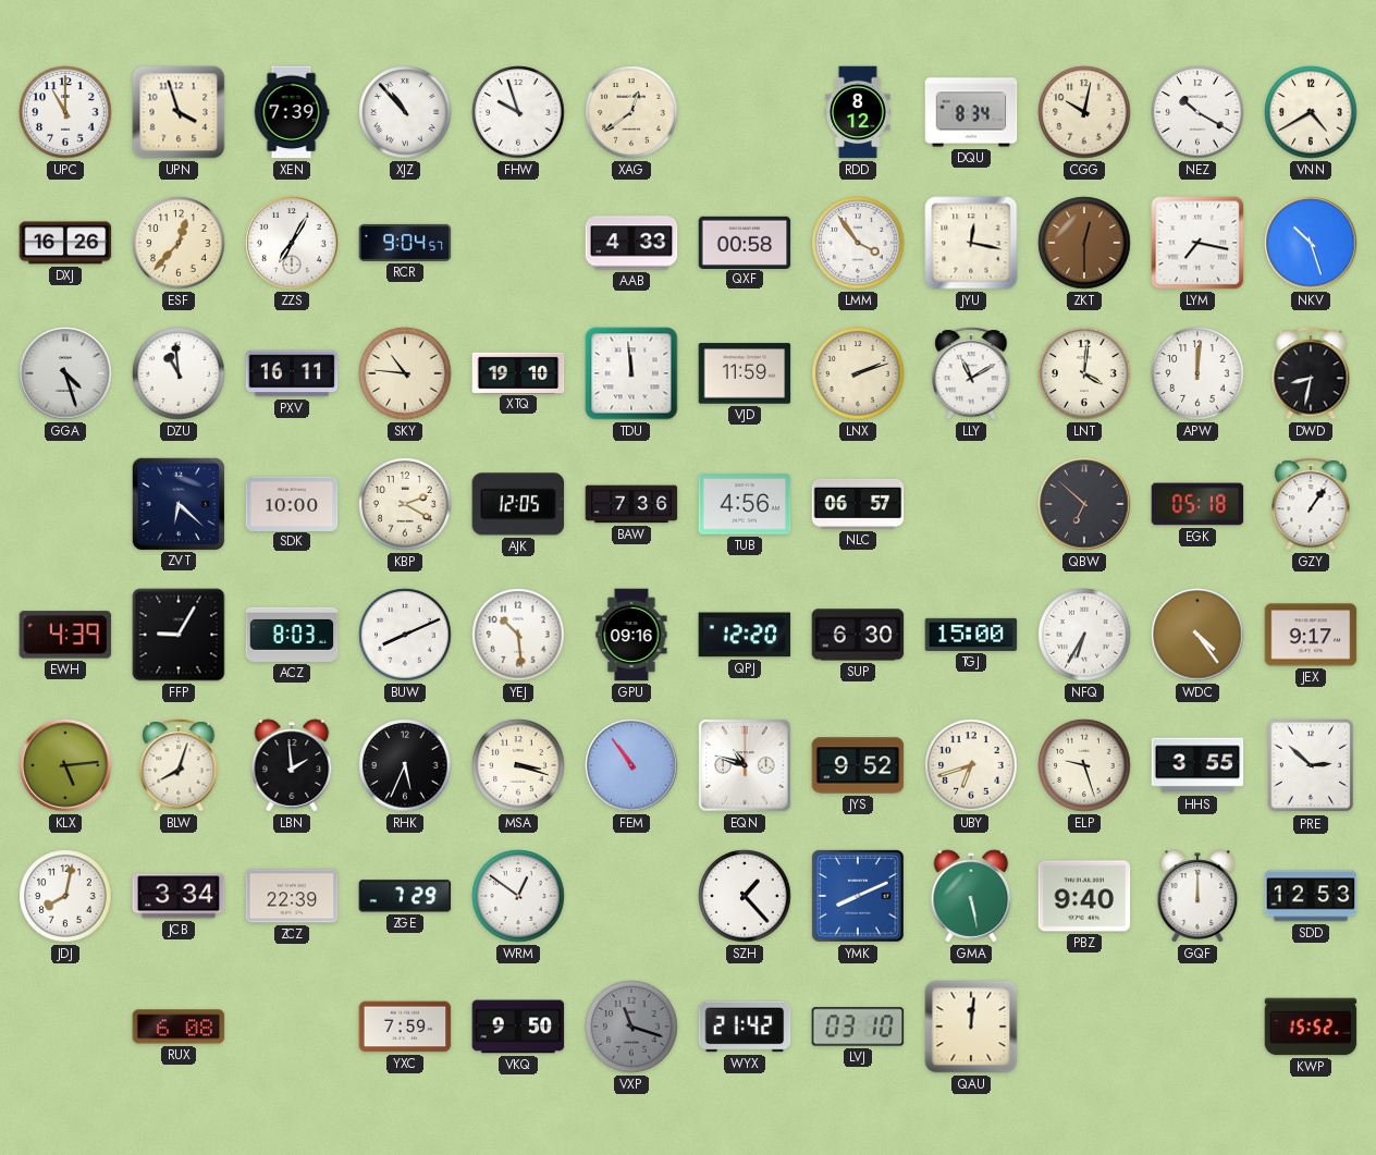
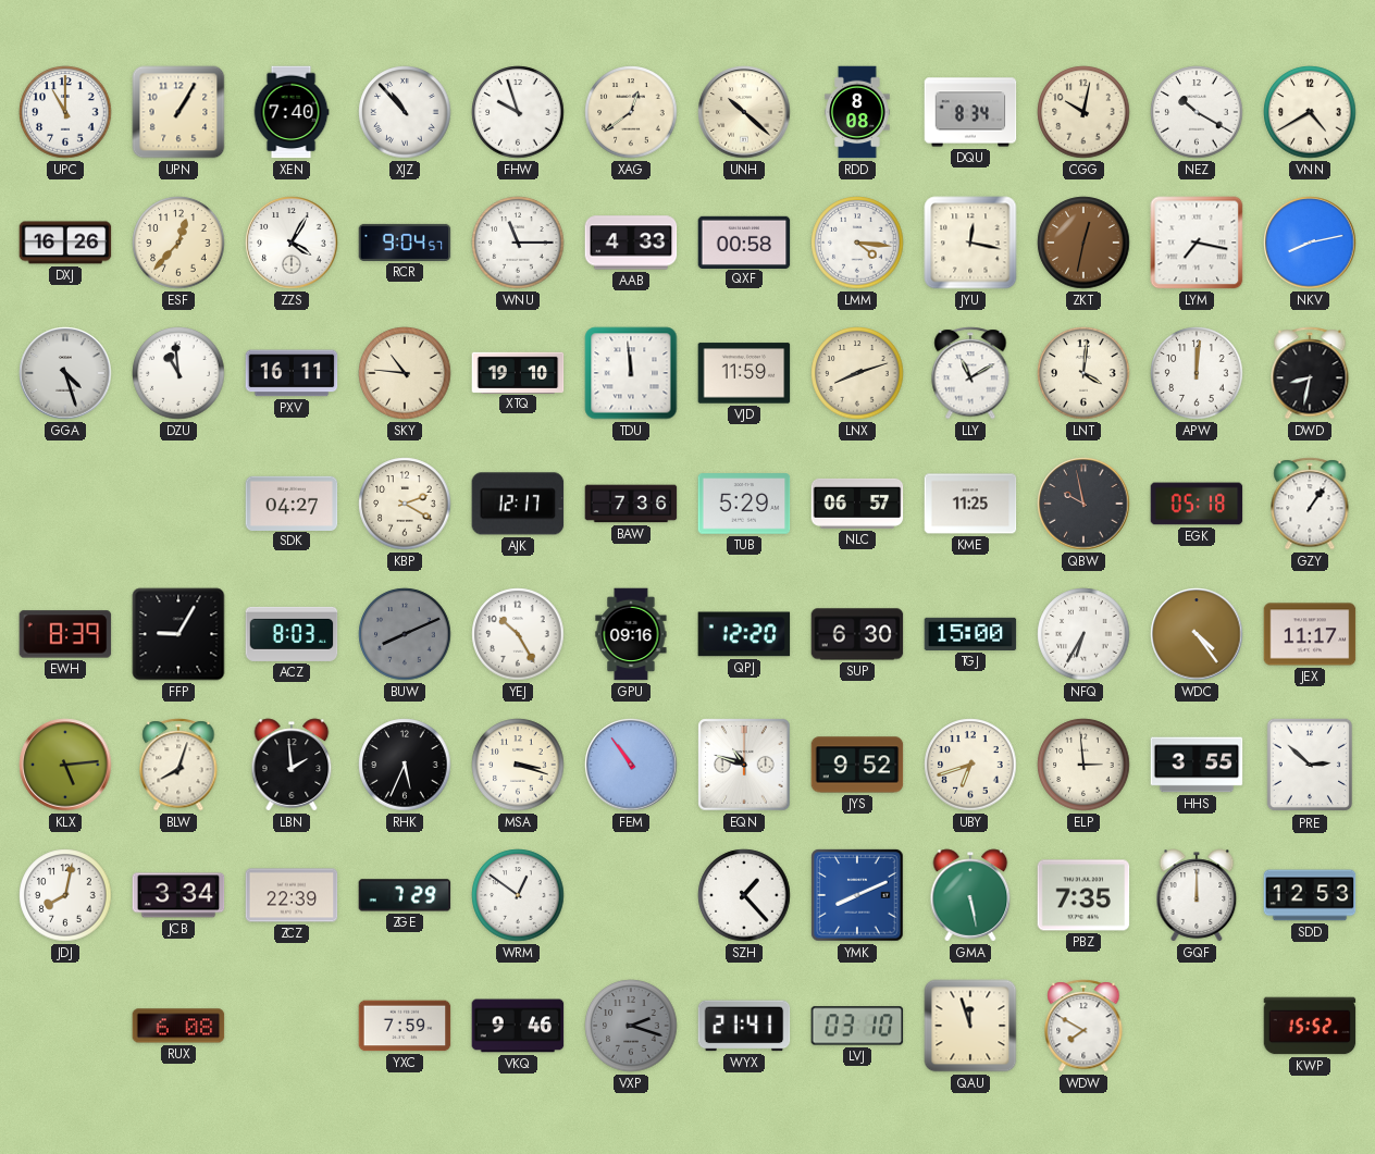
UPN: 3:57 -> 1:05 (178, 112)
XEN: 7:39 -> 7:40 (292, 112)
UNH: none -> 10:22 (744, 112)
RDD: 8:12 -> 8:08 (857, 112)
ZZS: 7:05 -> 4:05 (292, 243)
WNU: none -> 11:15 (518, 243)
LMM: 3:54 -> 4:16 (857, 243)
ZKT: 12:30 -> 12:32 (1083, 243)
NKV: 10:27 -> 8:13 (1310, 243)
LNX: 2:12 -> 8:12 (857, 373)
ZVT: 6:22 -> none (177, 503)
SDK: 10:00 -> 04:27 (292, 502)
AJK: 12:05 -> 12:17 (518, 504)
TUB: 4:56 -> 5:29 (744, 504)
KME: none -> 11:25 (970, 504)
QBW: 6:52 -> 9:58 (1083, 504)
EWH: 4:39 -> 8:39 (65, 634)
BUW dial: white -> grey (405, 634)
YEJ: 10:29 -> 10:25 (518, 634)
JEX: 9:17 -> 11:17 (1310, 634)
ELP: 9:27 -> 2:59 (1083, 765)
PBZ: 9:40 -> 7:35 (1083, 895)
VKQ: 9:50 -> 9:46 (518, 1026)
VXP: 11:18 -> 2:18 (631, 1026)
WYX: 21:42 -> 21:41 (744, 1026)
QAU: 12:01 -> 11:57 (970, 1026)
WDW: none -> 7:50 (1083, 1026)
